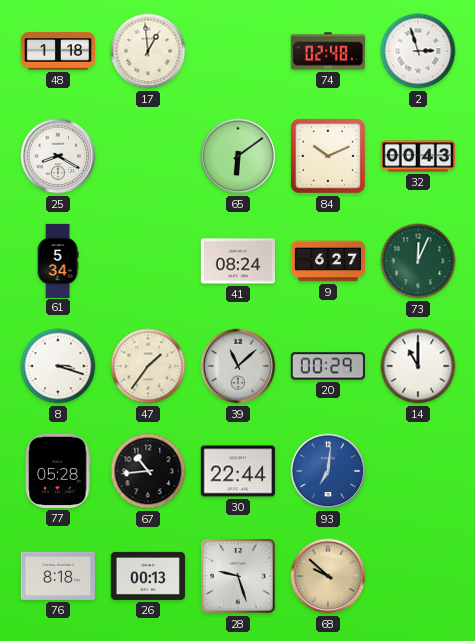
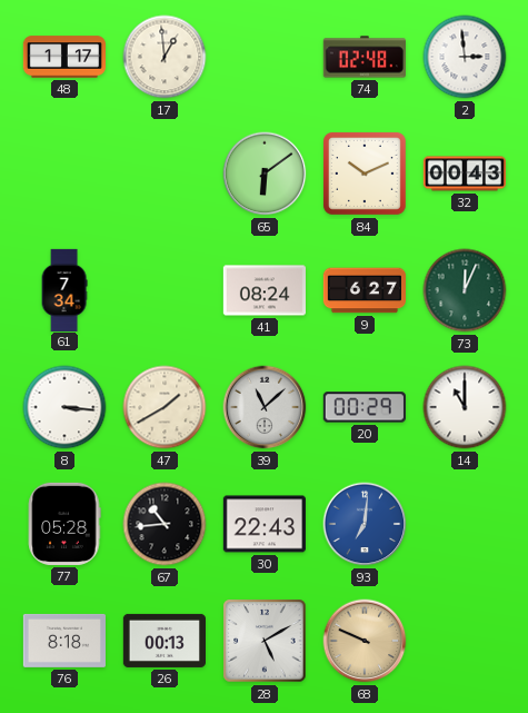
48: 1:18 -> 1:17 (63, 57)
2: 2:57 -> 2:59 (465, 57)
25: 8:20 -> none (58, 156)
61: 5:34 -> 7:34 (64, 289)
8: 3:18 -> 3:16 (64, 407)
47: 1:36 -> 1:40 (165, 407)
30: 22:44 -> 22:43 (265, 524)
28: 9:27 -> 5:10 (265, 641)
68: 9:52 -> 9:49 (365, 641)
